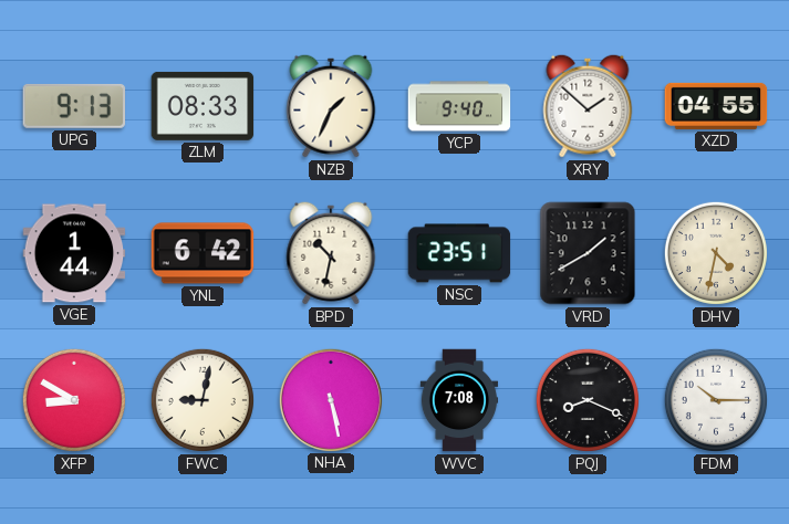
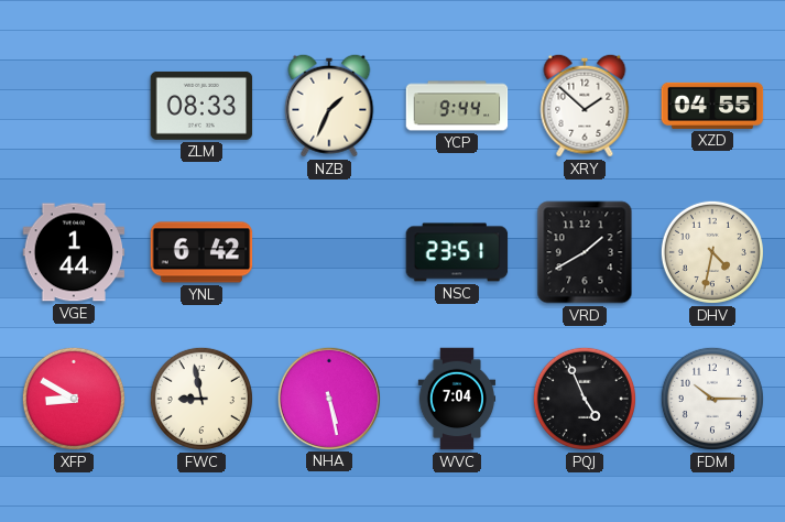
UPG: 9:13 -> none (74, 106)
YCP: 9:40 -> 9:44 (457, 106)
BPD: 10:32 -> none (331, 253)
FWC: 9:02 -> 8:58 (201, 399)
WVC: 7:08 -> 7:04 (457, 399)
PQJ: 8:19 -> 4:56 (585, 399)
